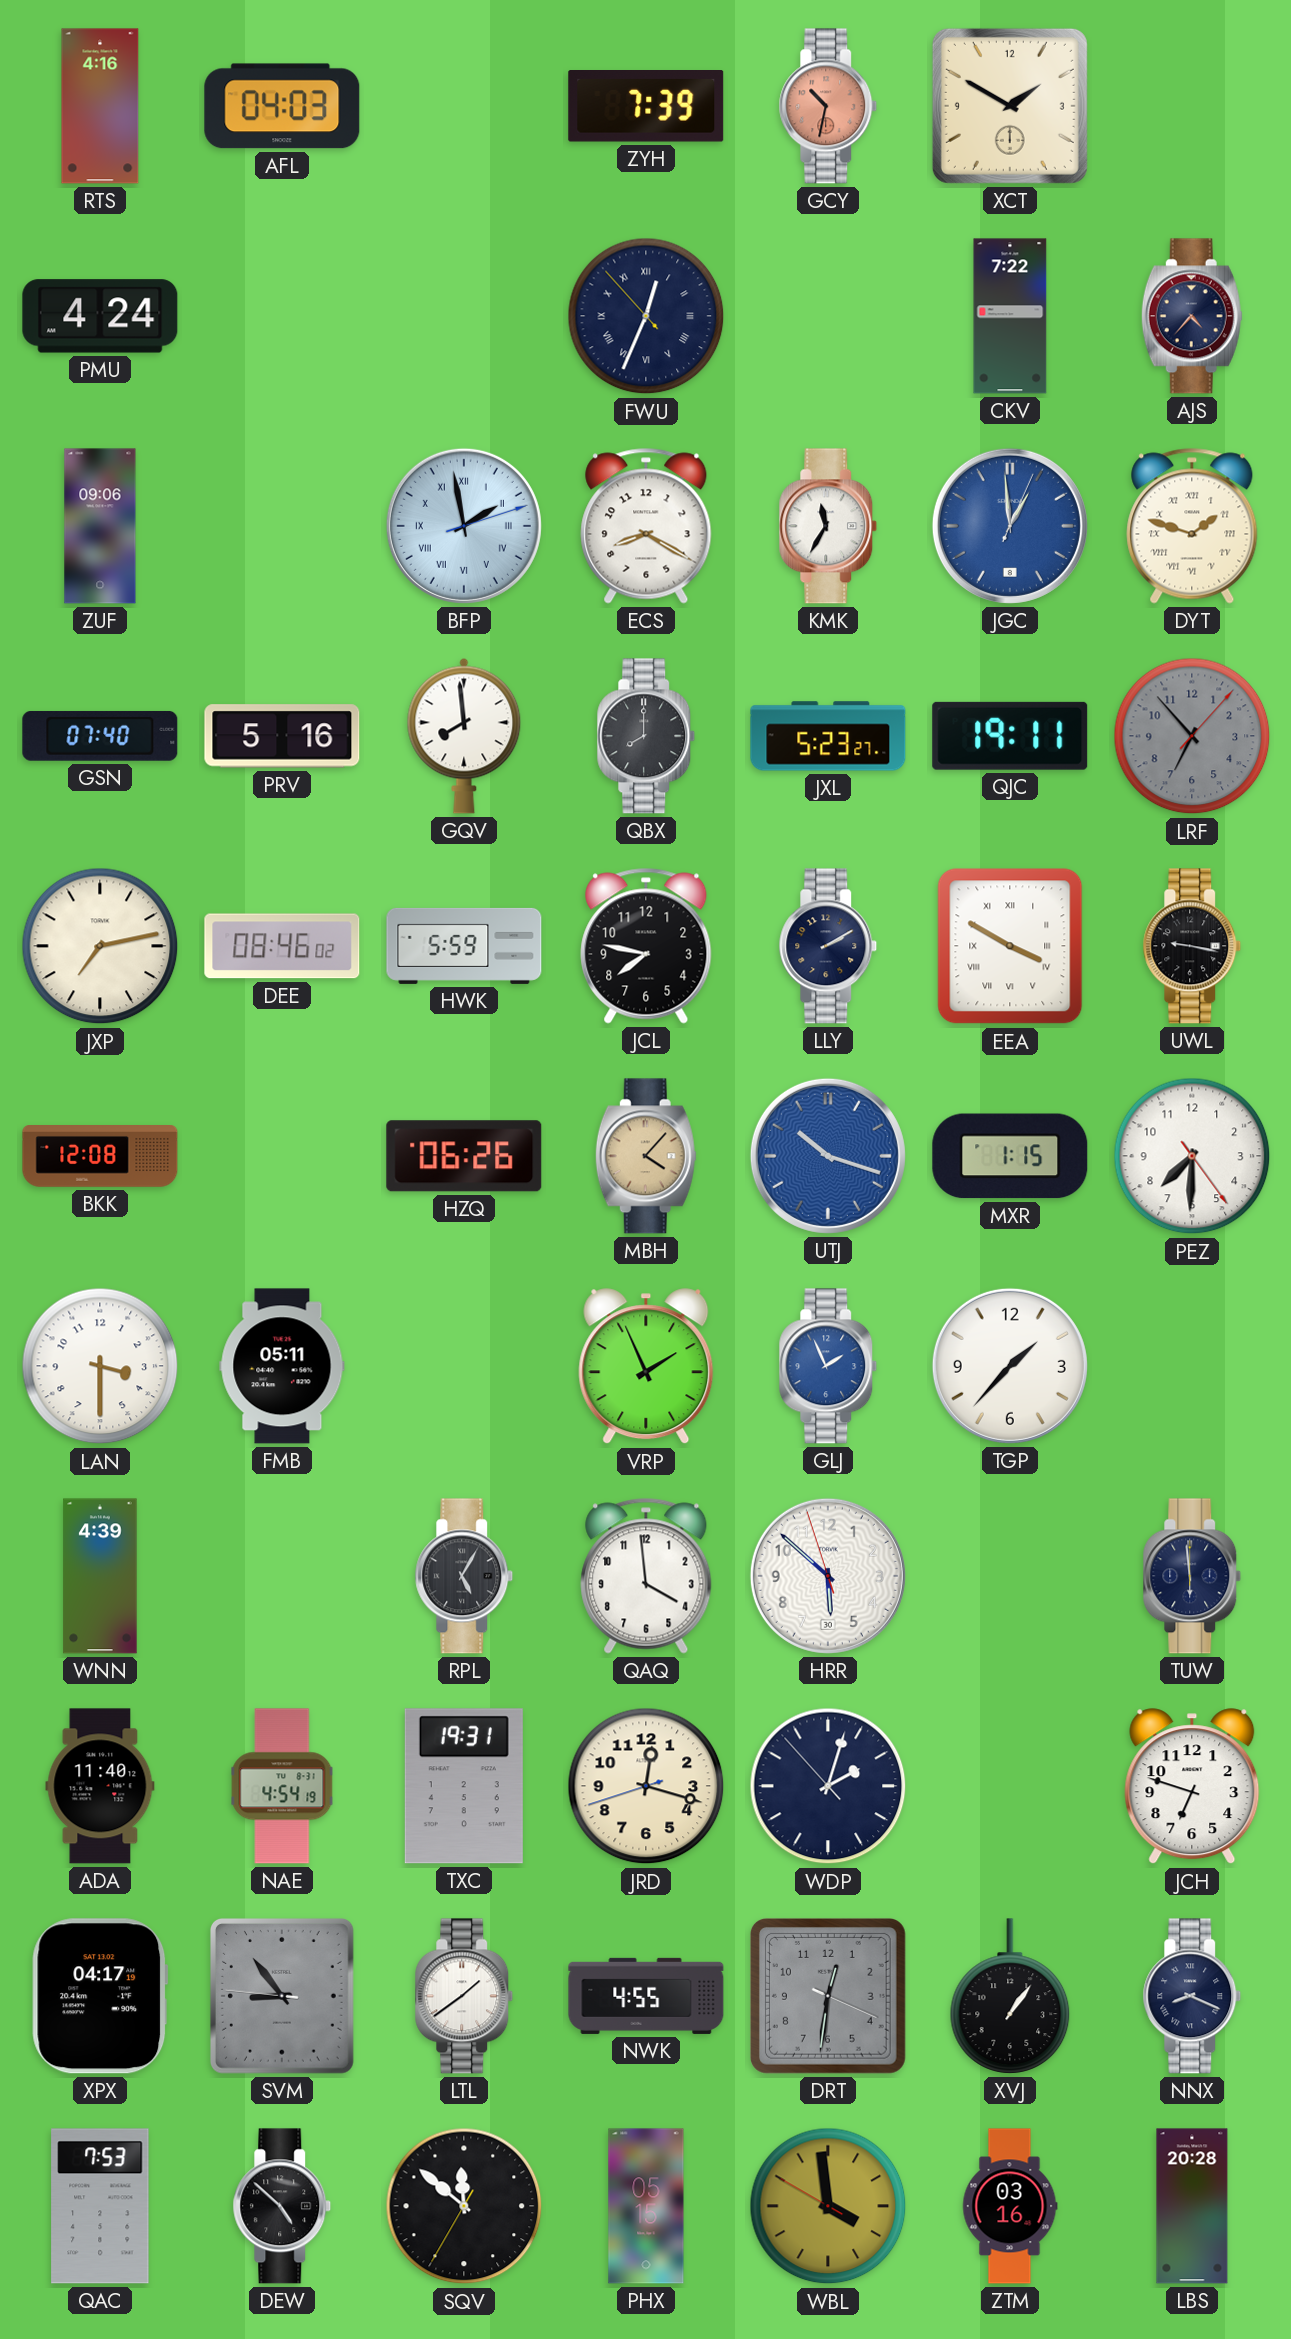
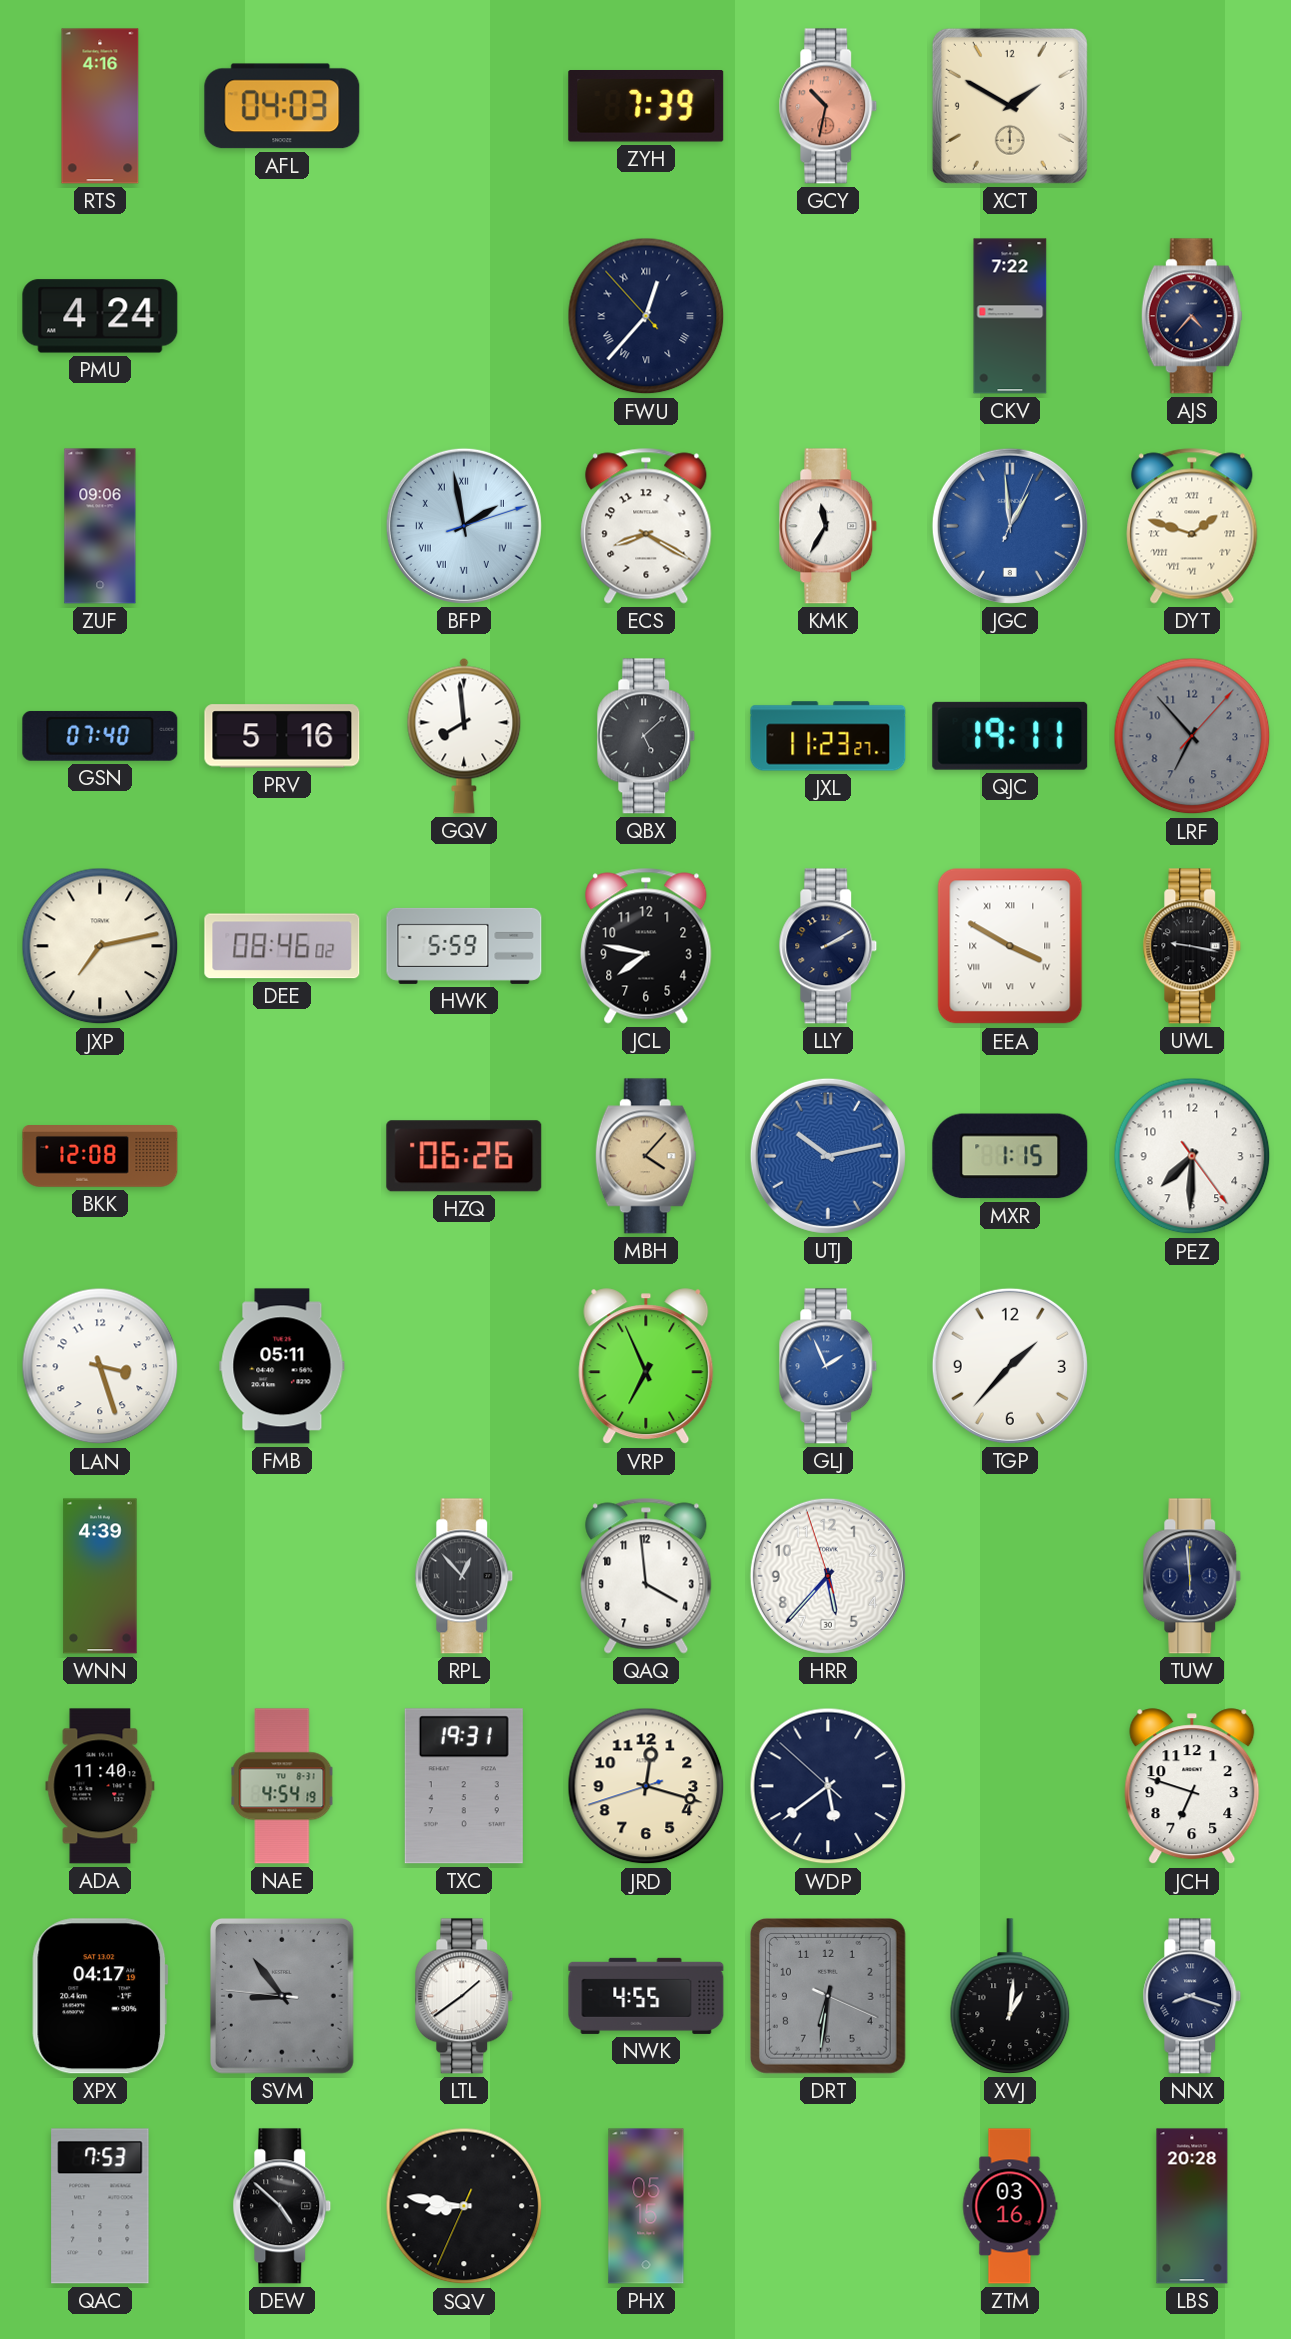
FWU: 12:33 -> 12:36 (646, 316)
QBX: 8:00 -> 5:08 (646, 736)
JXL: 5:23 -> 11:23 (828, 736)
UTJ: 10:18 -> 10:13 (828, 1156)
LAN: 3:30 -> 3:27 (100, 1366)
VRP: 1:56 -> 6:56 (646, 1367)
RPL: 5:05 -> 12:53 (464, 1576)
HRR: 5:51 -> 5:36 (828, 1576)
WDP: 2:02 -> 5:38 (828, 1786)
DRT: 12:31 -> 6:31 (829, 1997)
XVJ: 1:06 -> 1:01 (1010, 1996)
NNX: 8:19 -> 8:18 (1192, 1996)
SQV: 11:51 -> 8:46 (464, 2206)
WBL: 3:58 -> none (828, 2206)
